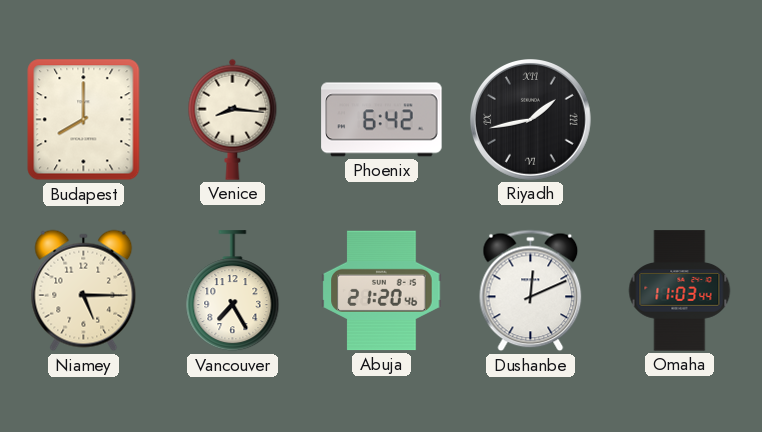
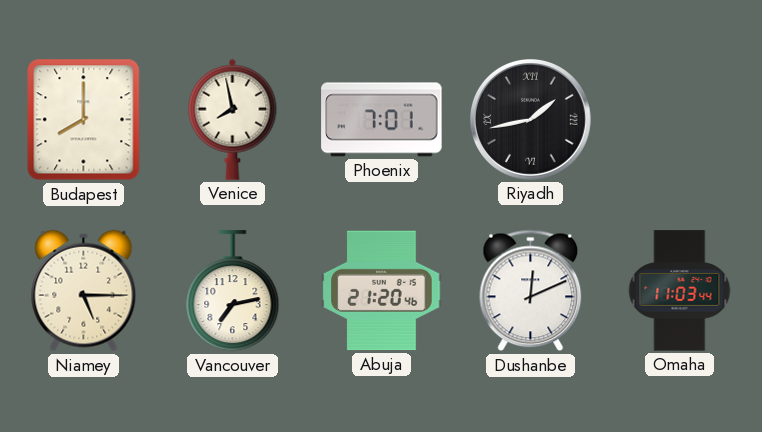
Venice: 8:16 -> 7:58 (233, 119)
Phoenix: 6:42 -> 7:01 (382, 120)
Vancouver: 7:25 -> 7:13 (233, 291)
